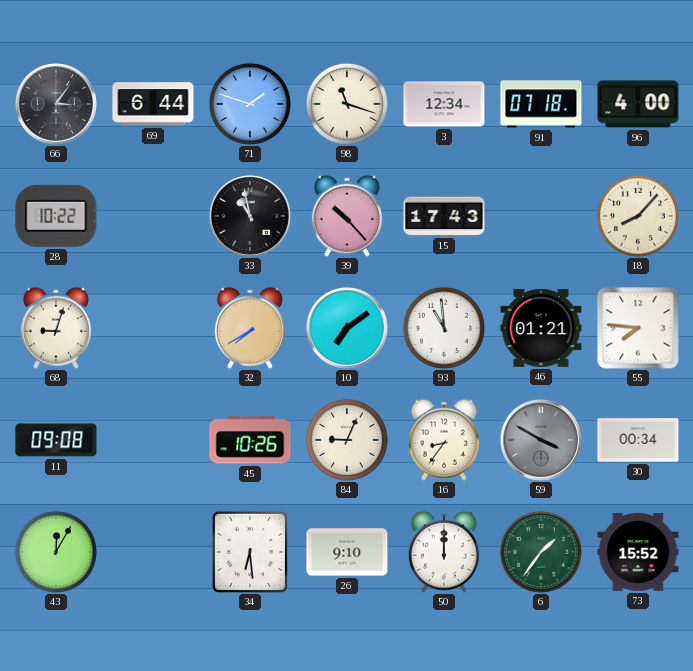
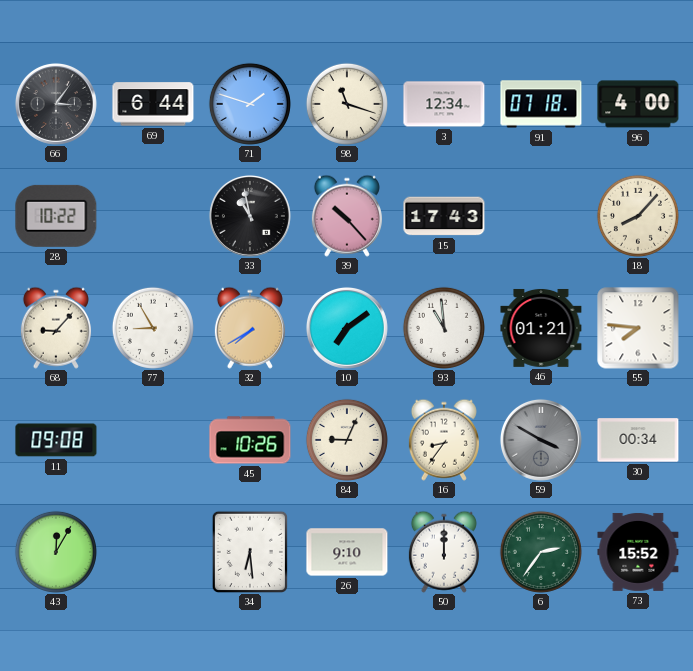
68: 9:03 -> 9:07 (56, 328)
77: none -> 8:55 (153, 328)
6: 1:36 -> 2:36 (541, 552)
